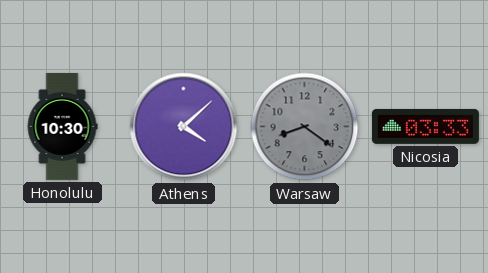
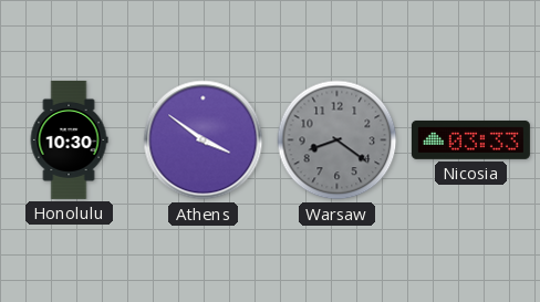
Athens: 4:08 -> 3:51 (204, 140)
